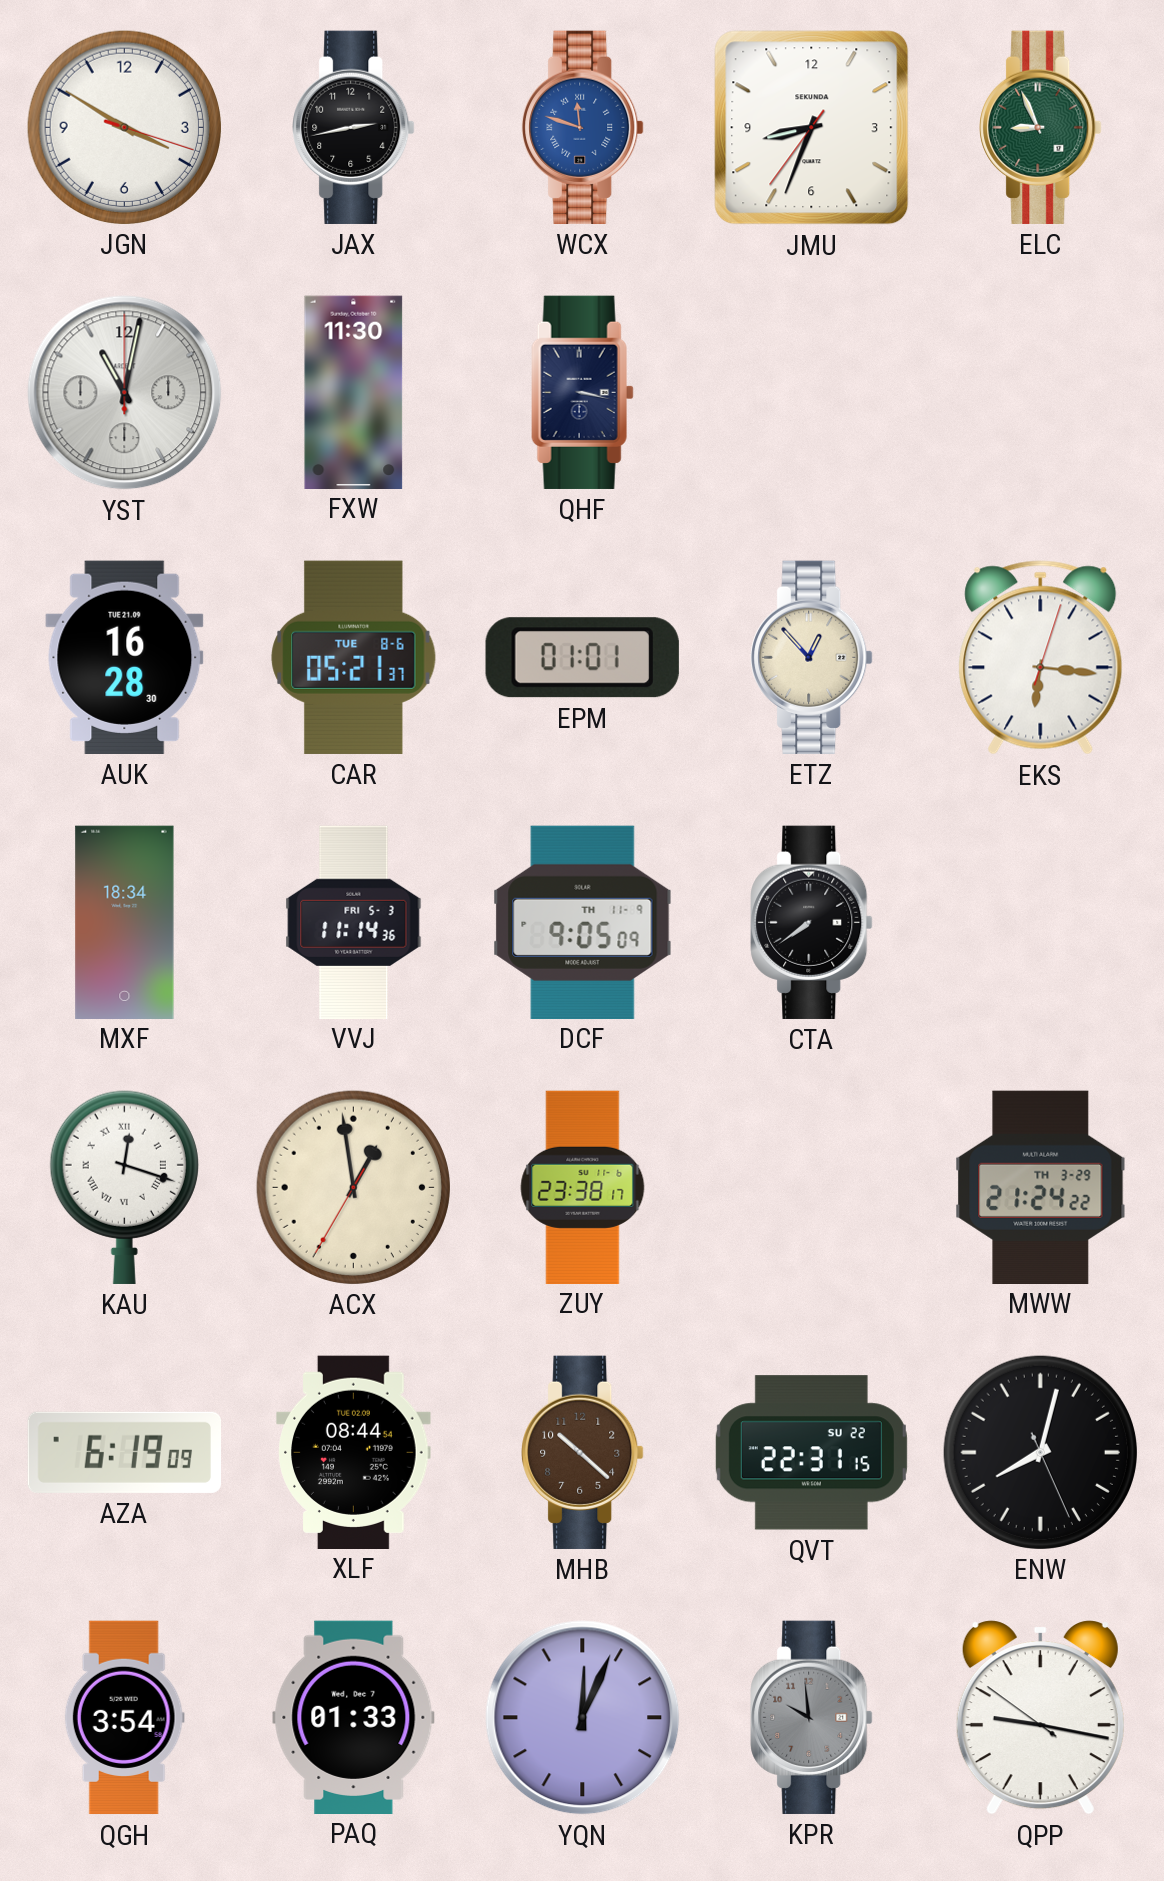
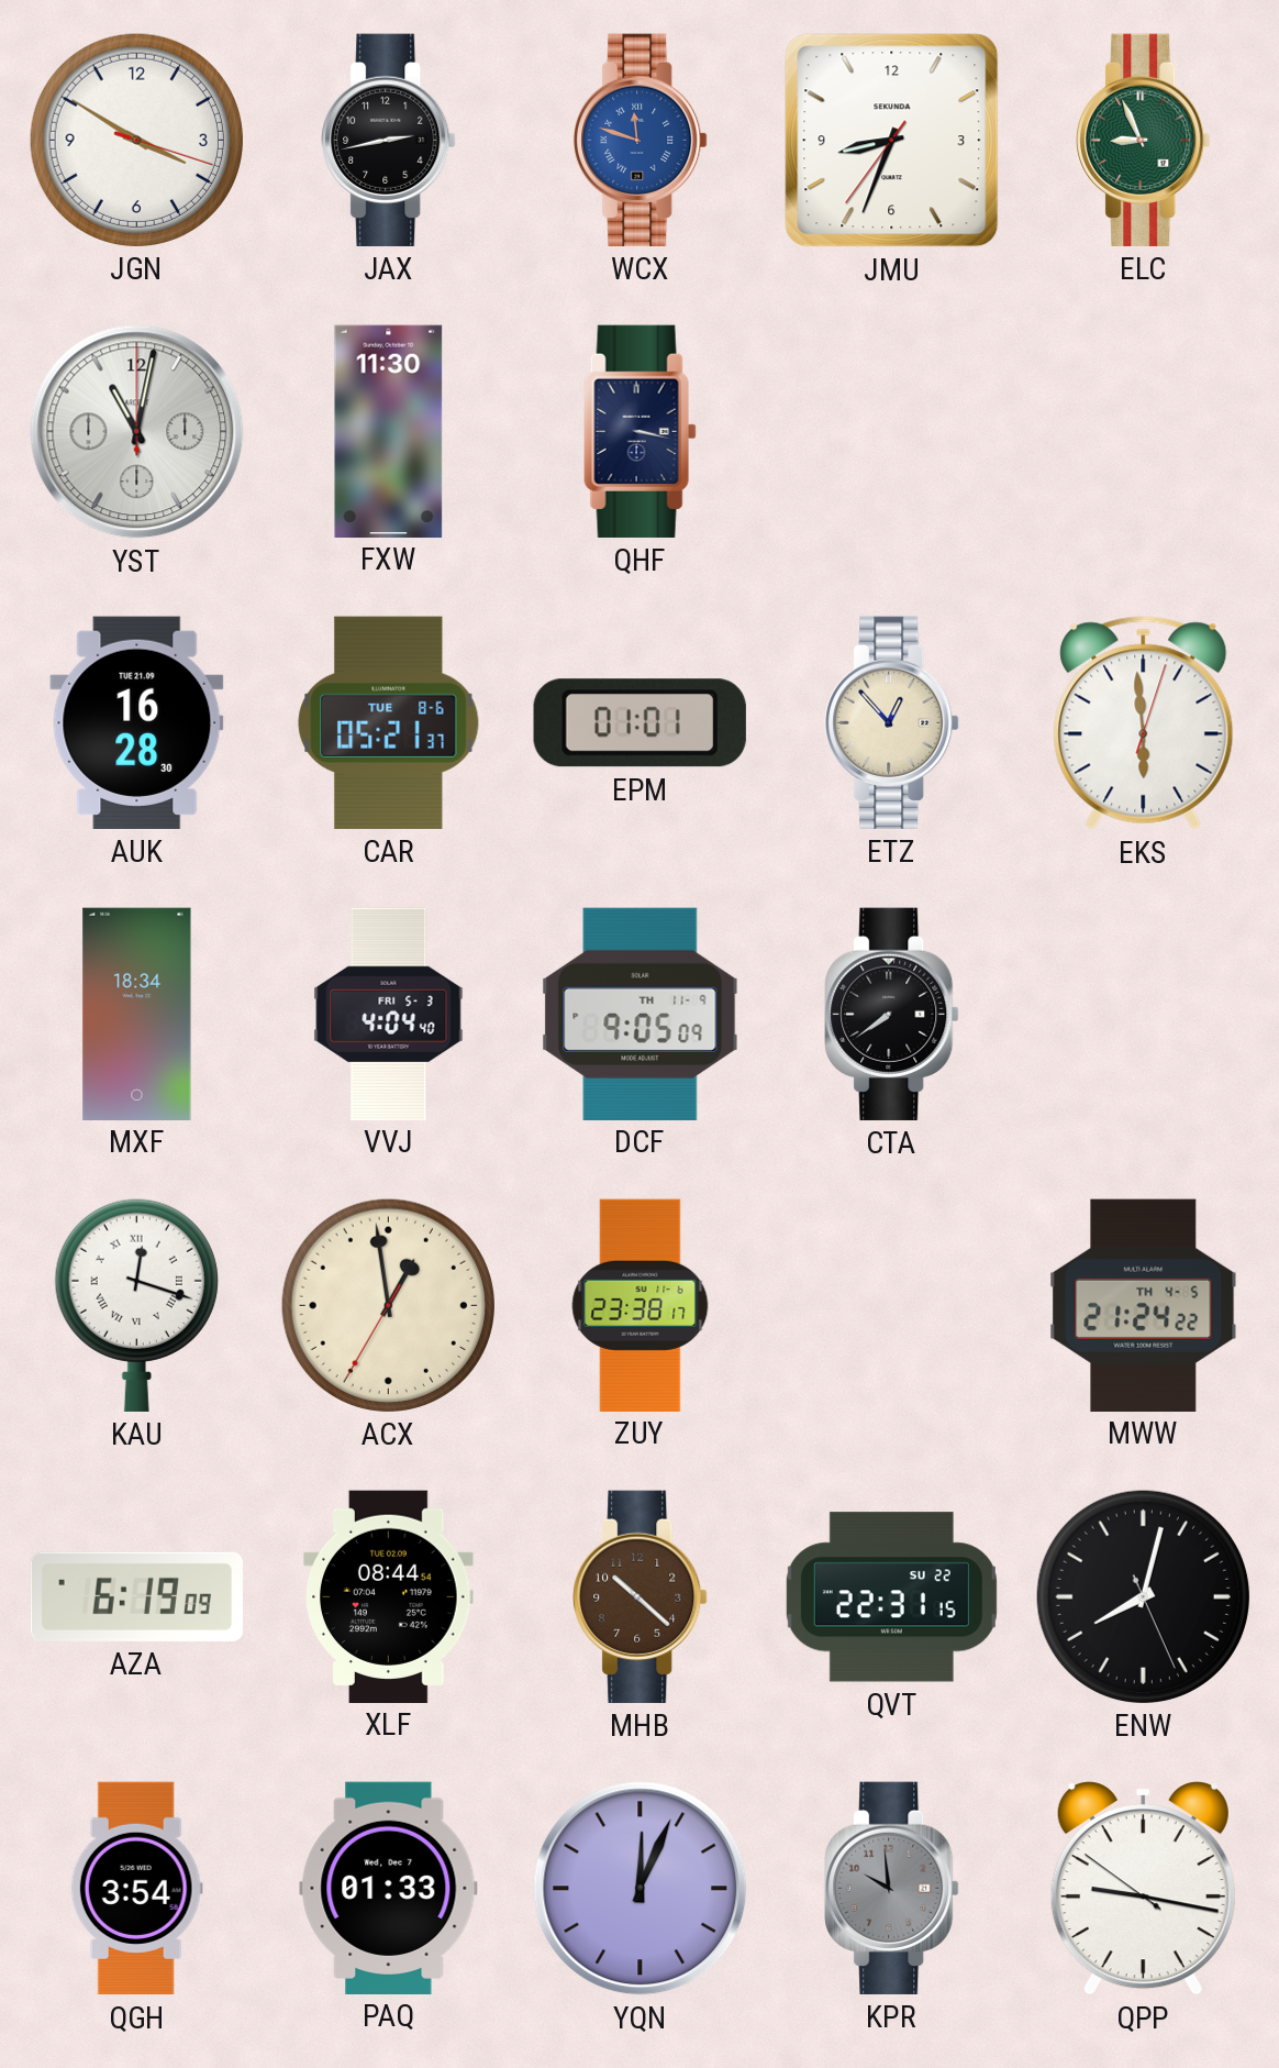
EKS: 6:16 -> 5:59 (1144, 723)
VVJ: 11:14 -> 4:04 (389, 1014)
MWW date: TH 3-29 -> TH 4-5 (1144, 1305)
